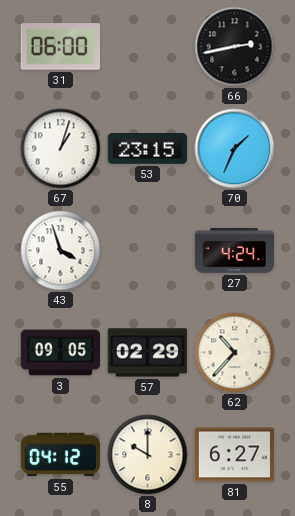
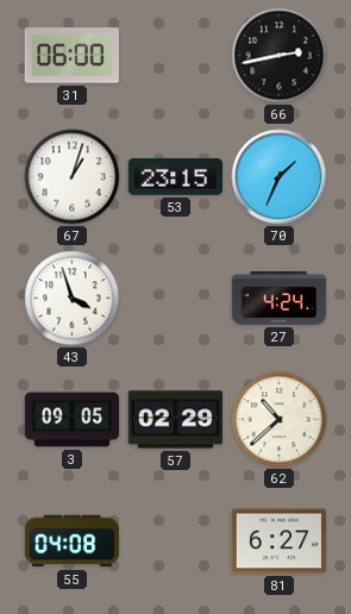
62: 10:37 -> 10:38 (280, 420)
55: 04:12 -> 04:08 (71, 541)
8: 10:00 -> none (148, 455)
